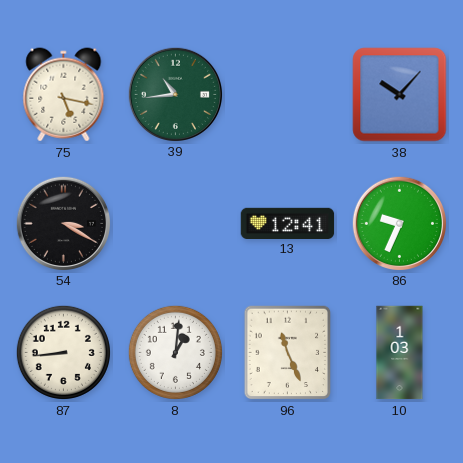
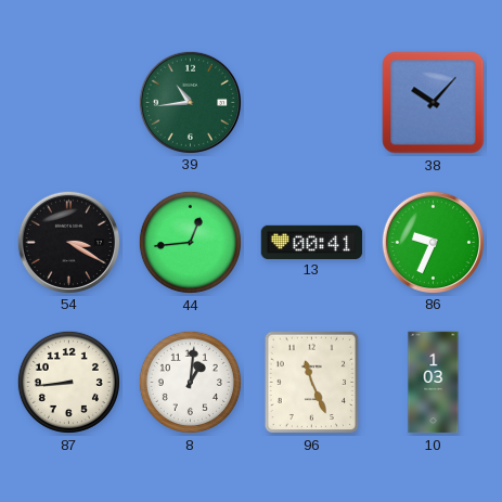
75: 5:17 -> none (64, 95)
44: none -> 12:44 (190, 242)
13: 12:41 -> 00:41 (312, 242)
